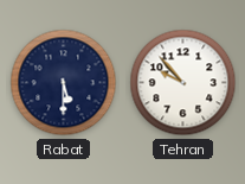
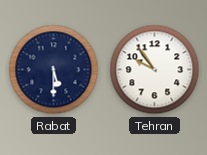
Tehran: 9:53 -> 9:54 (155, 70)
